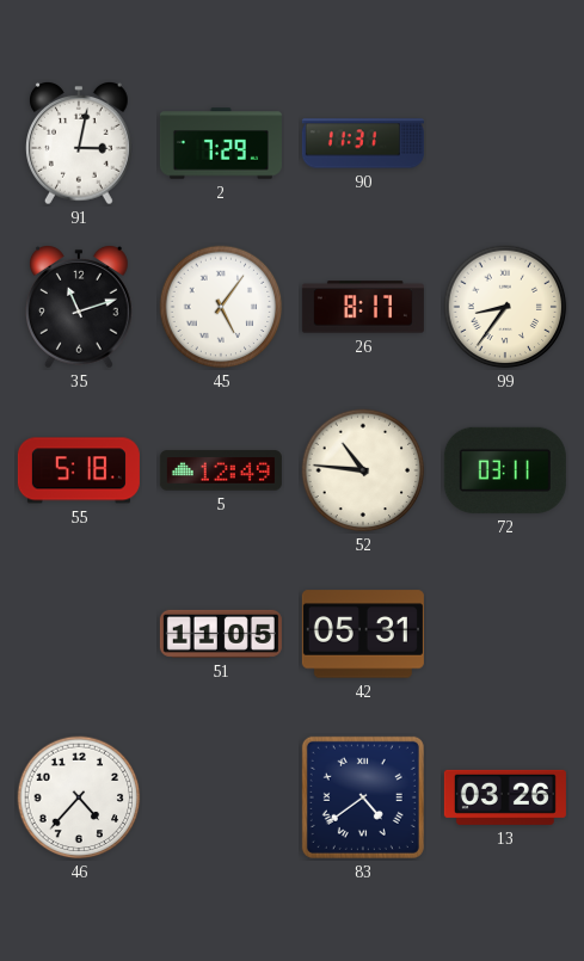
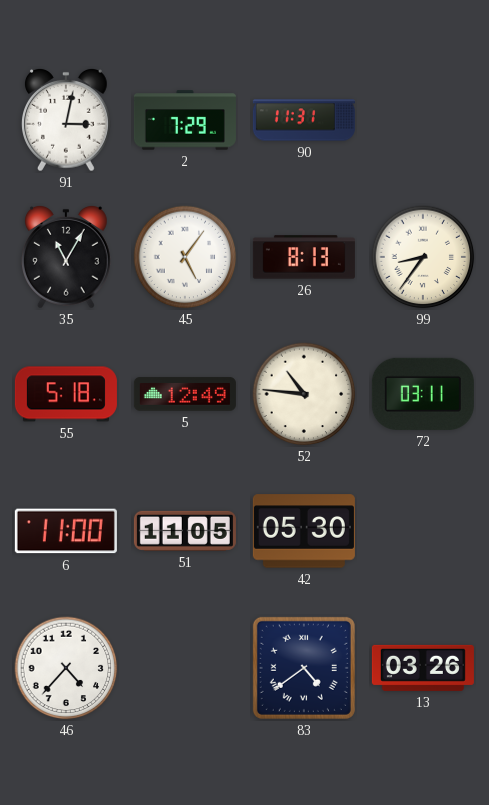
35: 11:12 -> 11:05 (67, 257)
26: 8:17 -> 8:13 (304, 257)
6: none -> 11:00 (66, 531)
42: 05:31 -> 05:30 (304, 531)
